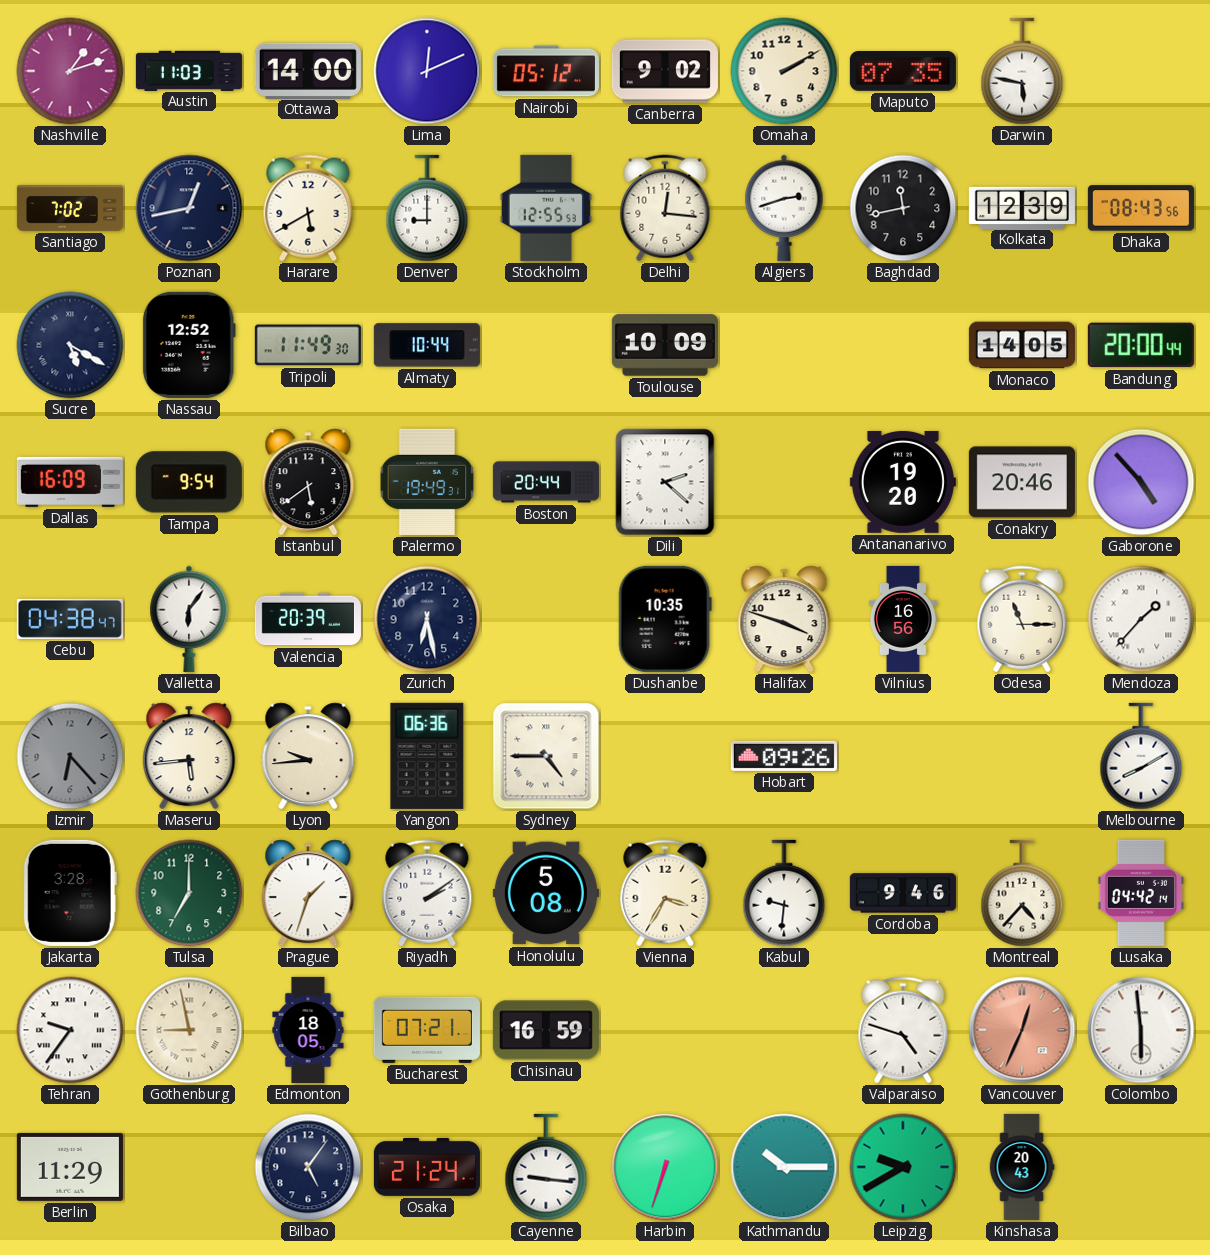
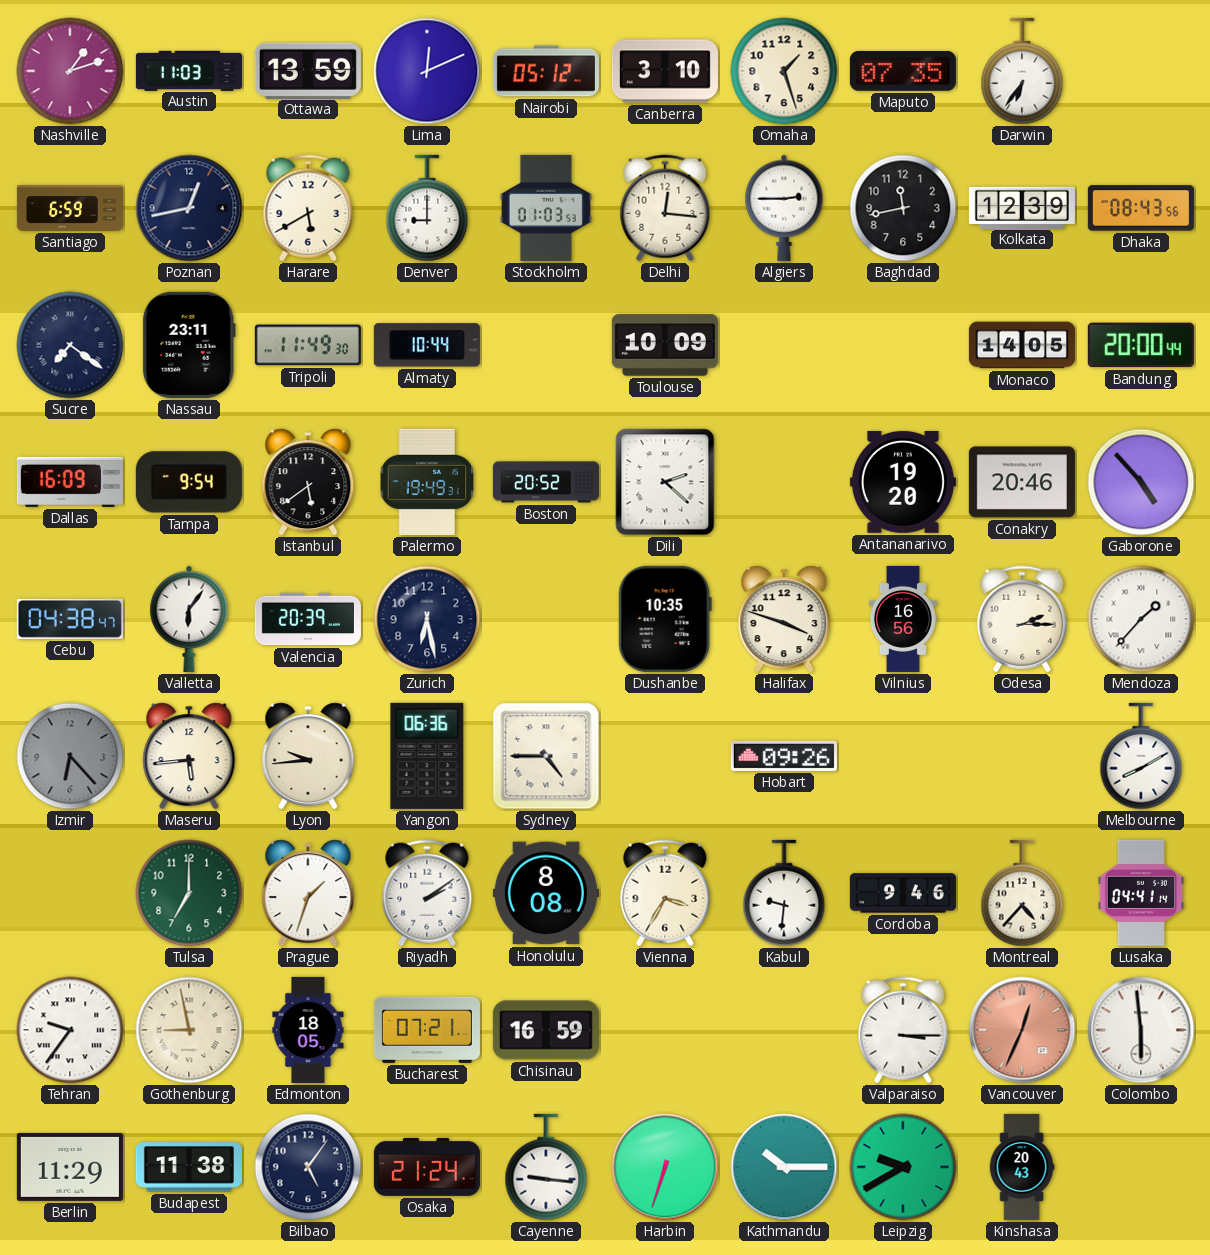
Ottawa: 14:00 -> 13:59 (308, 70)
Canberra: 9:02 -> 3:10 (665, 71)
Omaha: 2:10 -> 1:27 (784, 71)
Darwin: 5:47 -> 6:36 (1022, 71)
Santiago: 7:02 -> 6:59 (70, 208)
Stockholm: 12:55 -> 01:03 (546, 208)
Algiers: 2:42 -> 2:45 (784, 208)
Sucre: 5:20 -> 7:21 (70, 345)
Nassau: 12:52 -> 23:11 (189, 345)
Boston: 20:44 -> 20:52 (546, 482)
Odesa: 11:15 -> 2:15 (1022, 619)
Jakarta: 3:28 -> none (70, 893)
Honolulu: 5:08 -> 8:08 (546, 893)
Lusaka: 04:42 -> 04:41 (1140, 893)
Valparaiso: 4:48 -> 3:15 (903, 1030)
Budapest: none -> 11:38 (189, 1167)
